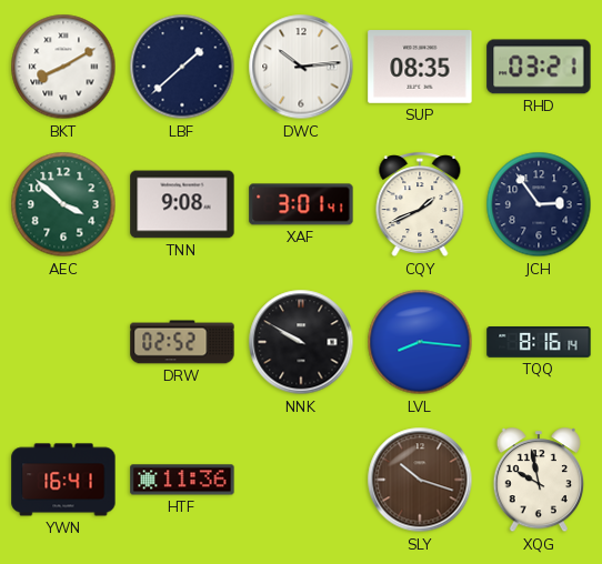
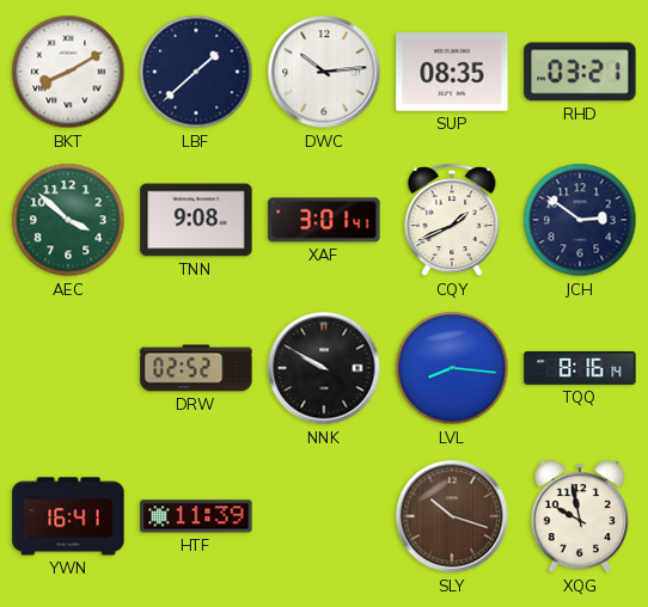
JCH: 2:54 -> 2:51 (580, 220)
HTF: 11:36 -> 11:39 (196, 516)
